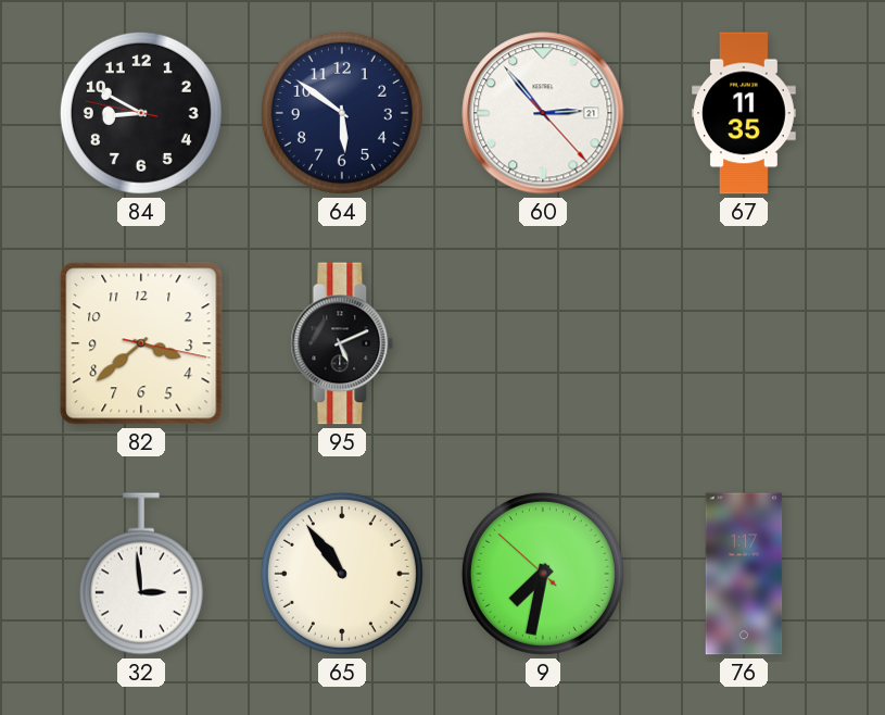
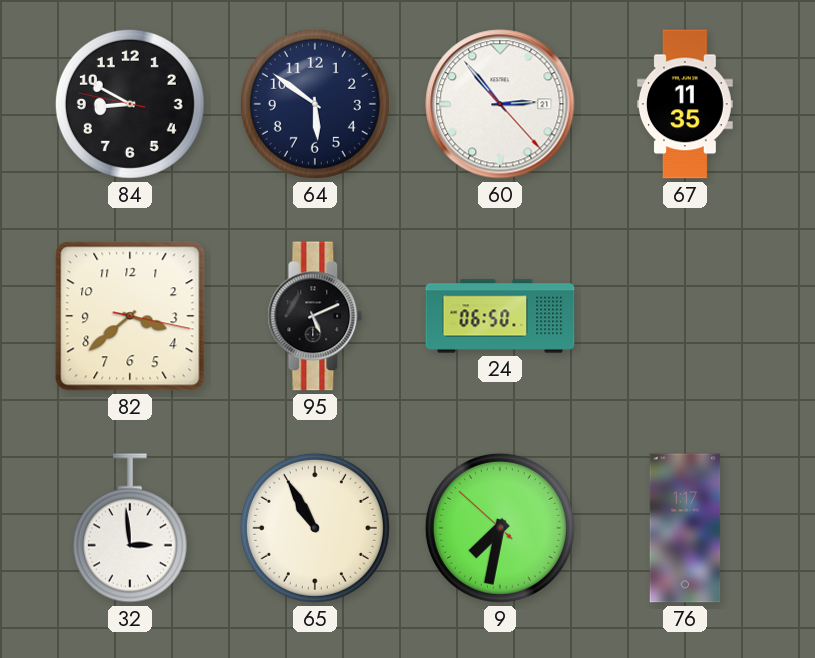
24: none -> 06:50 (500, 316)
65: 10:54 -> 10:55 (315, 528)
